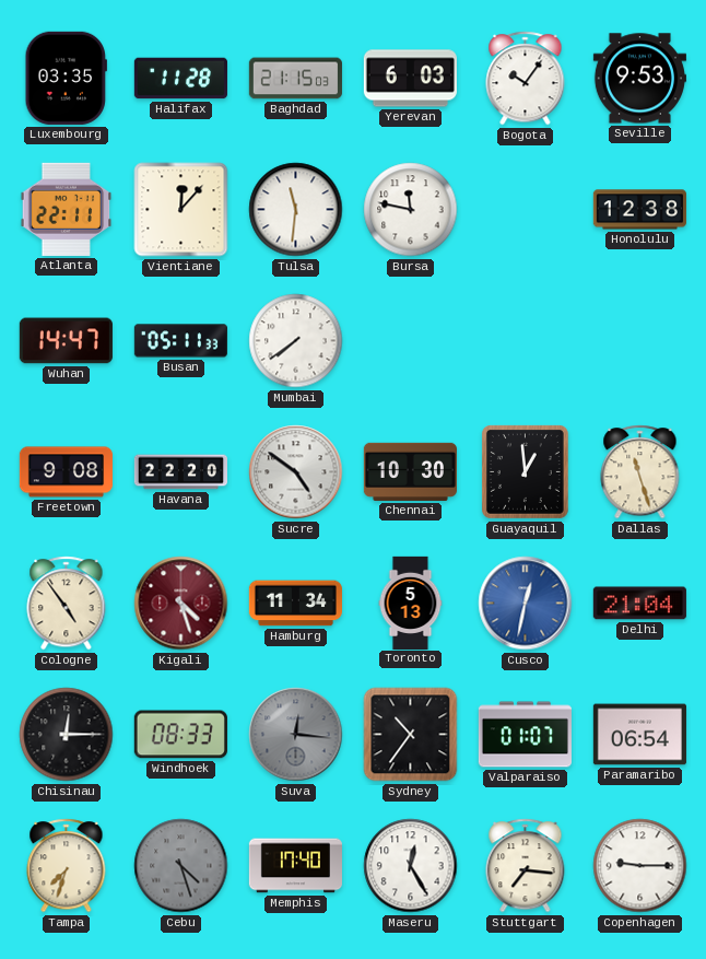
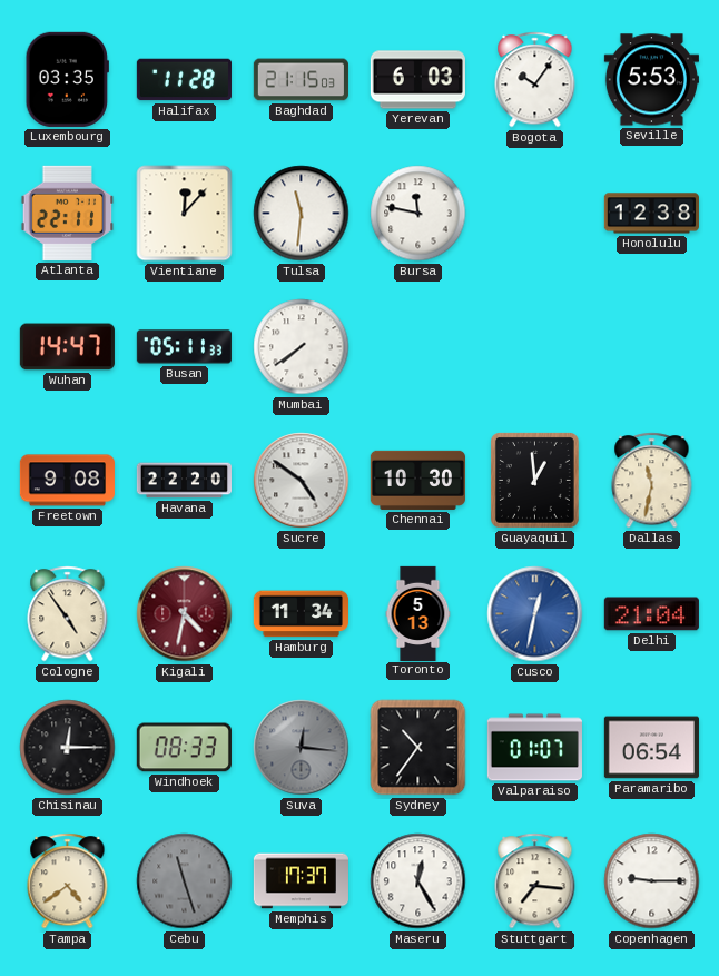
Seville: 9:53 -> 5:53 (651, 80)
Dallas: 11:27 -> 11:32 (652, 481)
Kigali: 4:27 -> 4:32 (185, 614)
Tampa: 7:33 -> 4:39 (68, 881)
Cebu: 4:27 -> 11:27 (185, 881)
Memphis: 17:40 -> 17:37 (301, 881)
